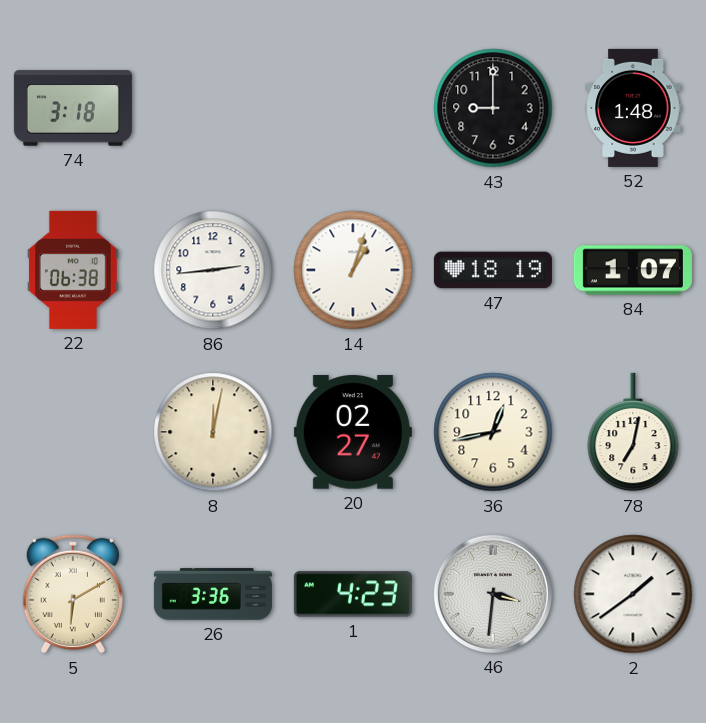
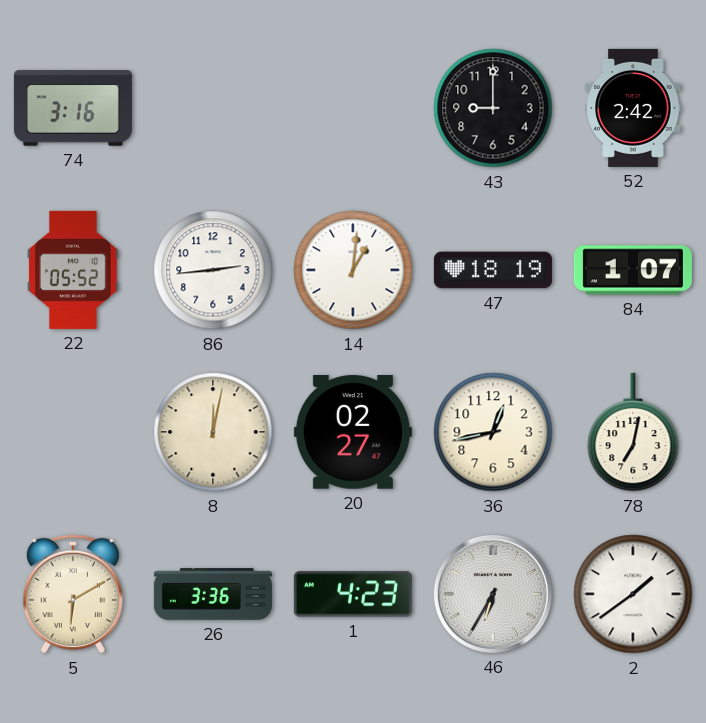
74: 3:18 -> 3:16 (73, 108)
52: 1:48 -> 2:42 (633, 108)
22: 06:38 -> 05:52 (74, 270)
14: 1:03 -> 1:01 (353, 270)
46: 3:31 -> 6:35 (493, 594)
